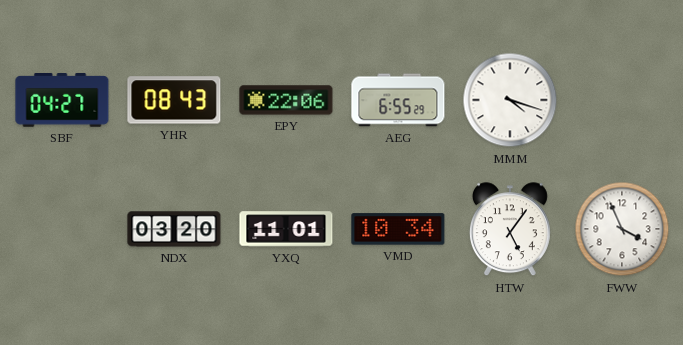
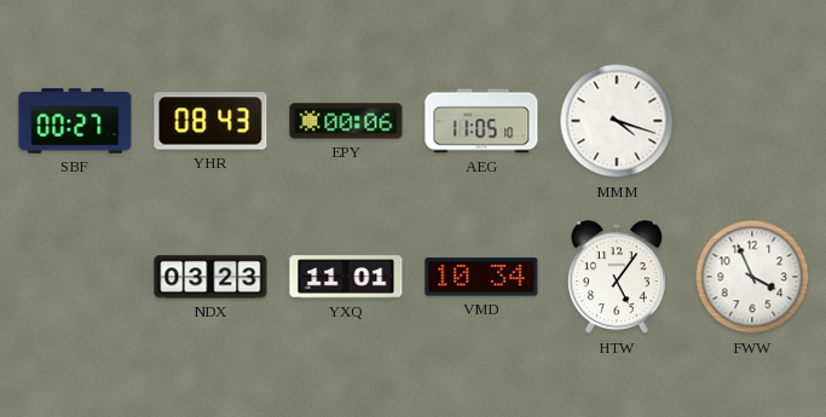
SBF: 04:27 -> 00:27 (75, 122)
EPY: 22:06 -> 00:06 (346, 121)
AEG: 6:55 -> 11:05 (481, 121)
NDX: 03:20 -> 03:23 (210, 277)
